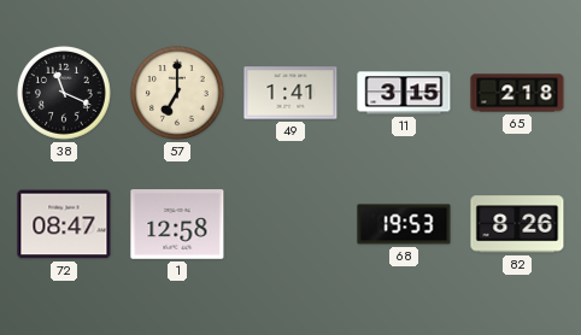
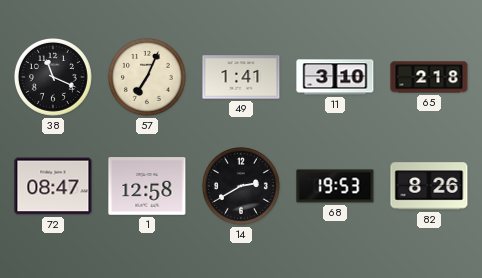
57: 7:00 -> 7:04 (147, 77)
11: 3:15 -> 3:10 (335, 77)
14: none -> 2:40 (241, 186)
